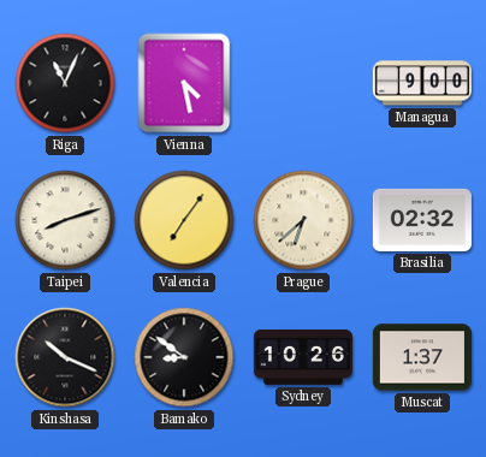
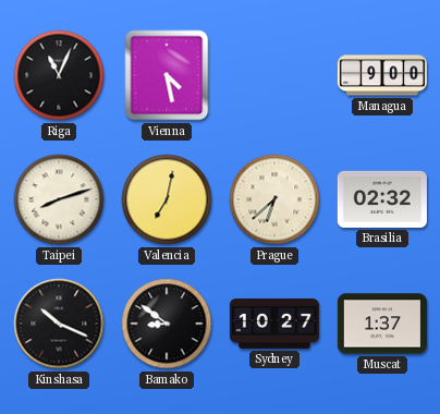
Valencia: 7:06 -> 7:02 (167, 199)
Sydney: 10:26 -> 10:27 (274, 324)
